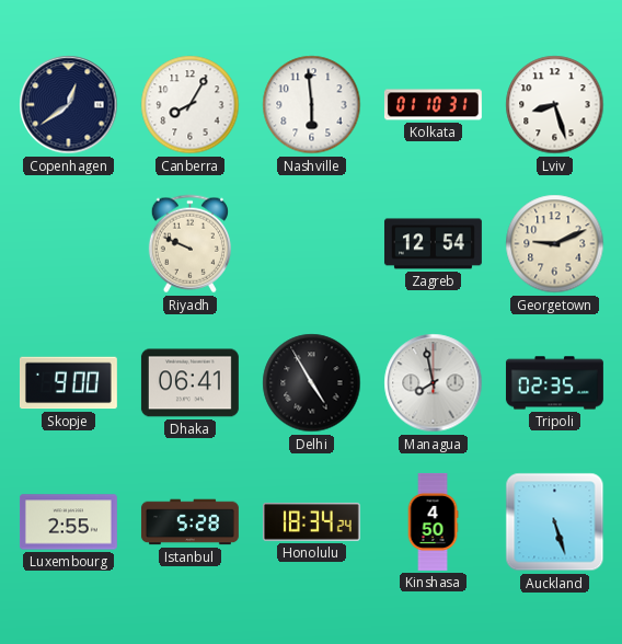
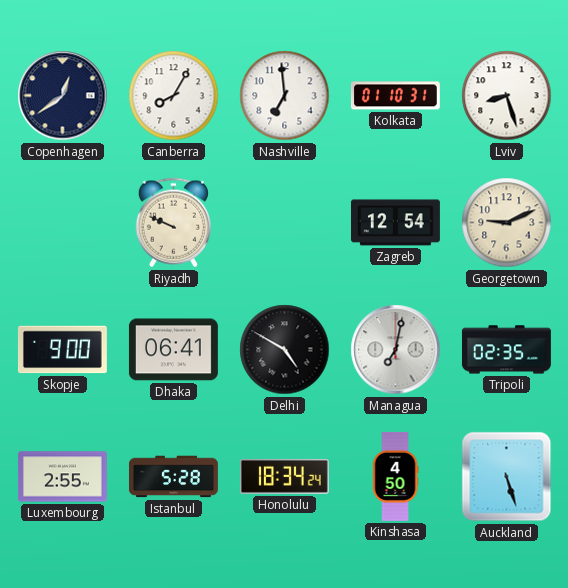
Nashville: 5:59 -> 6:59 (285, 96)
Delhi: 4:55 -> 4:50 (285, 350)
Managua: 7:58 -> 7:02 (396, 350)
